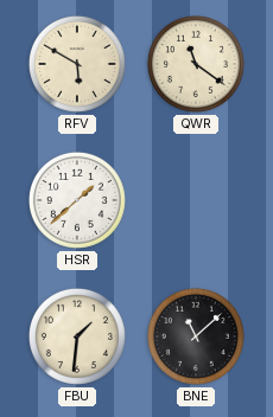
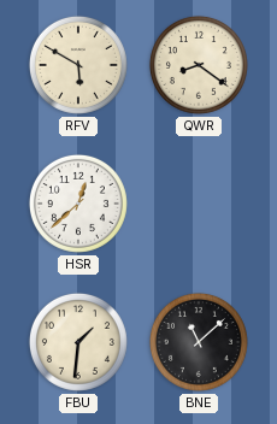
QWR: 11:21 -> 8:21 (199, 65)
HSR: 1:38 -> 12:38 (78, 204)
